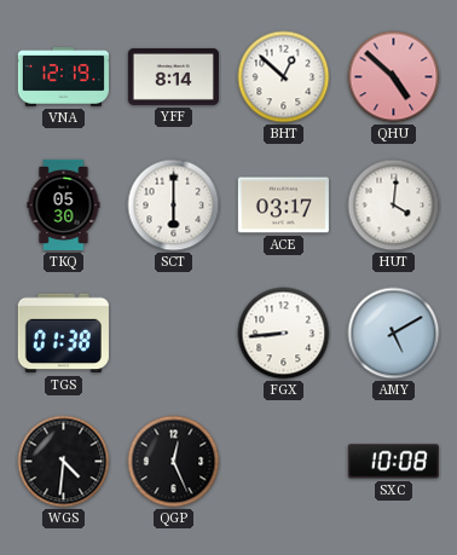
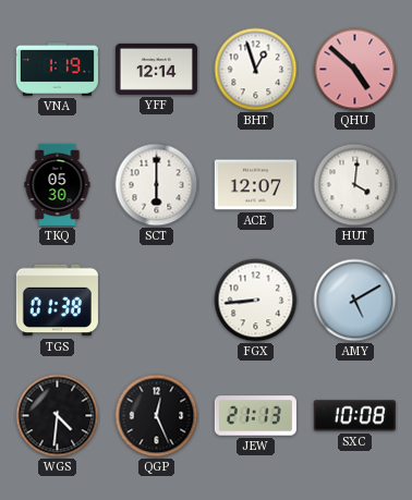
VNA: 12:19 -> 1:19 (57, 70)
YFF: 8:14 -> 12:14 (156, 69)
BHT: 12:52 -> 12:57 (256, 70)
ACE: 03:17 -> 12:07 (255, 185)
JEW: none -> 21:13 (255, 416)
